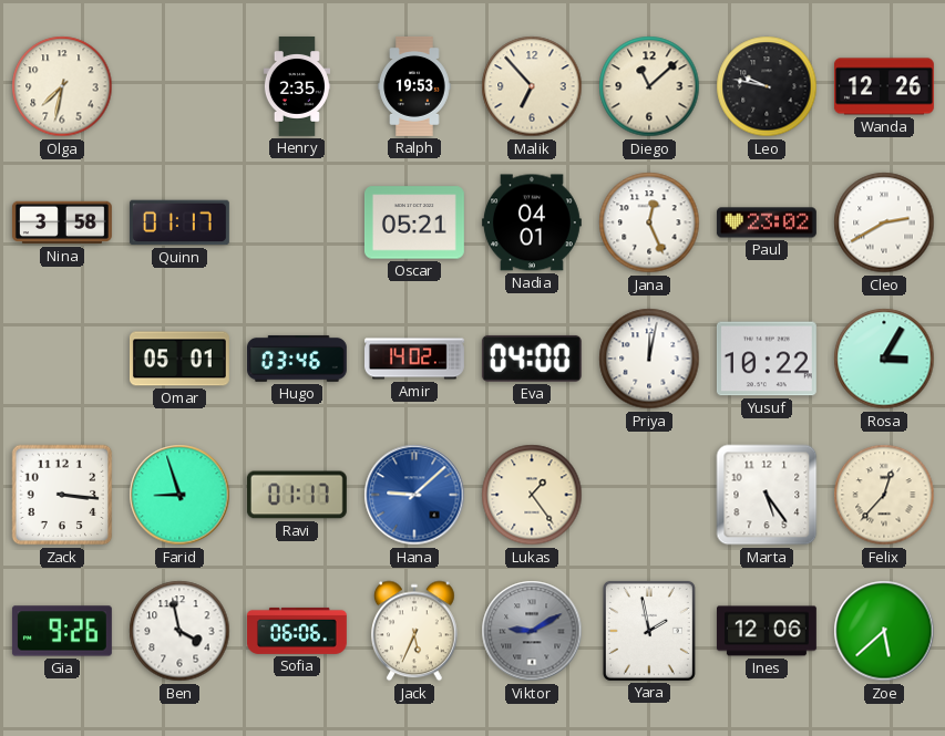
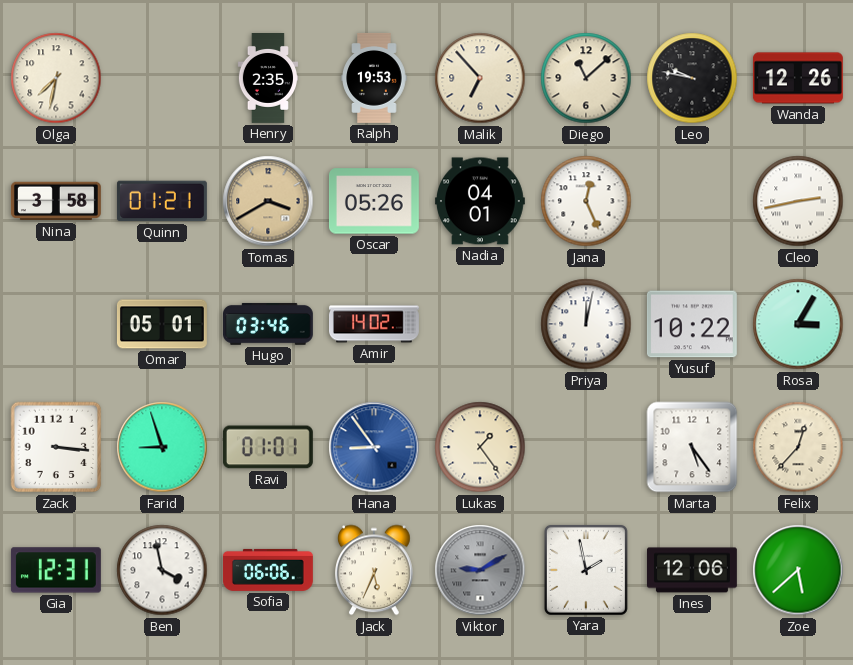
Quinn: 01:17 -> 01:21 (162, 201)
Tomas: none -> 3:40 (268, 201)
Oscar: 05:21 -> 05:26 (374, 201)
Paul: 23:02 -> none (767, 222)
Cleo: 2:40 -> 2:43 (798, 201)
Eva: 04:00 -> none (532, 359)
Ravi: 01:17 -> 01:01 (268, 447)
Hana: 9:08 -> 8:54 (374, 447)
Gia: 9:26 -> 12:31 (56, 570)
